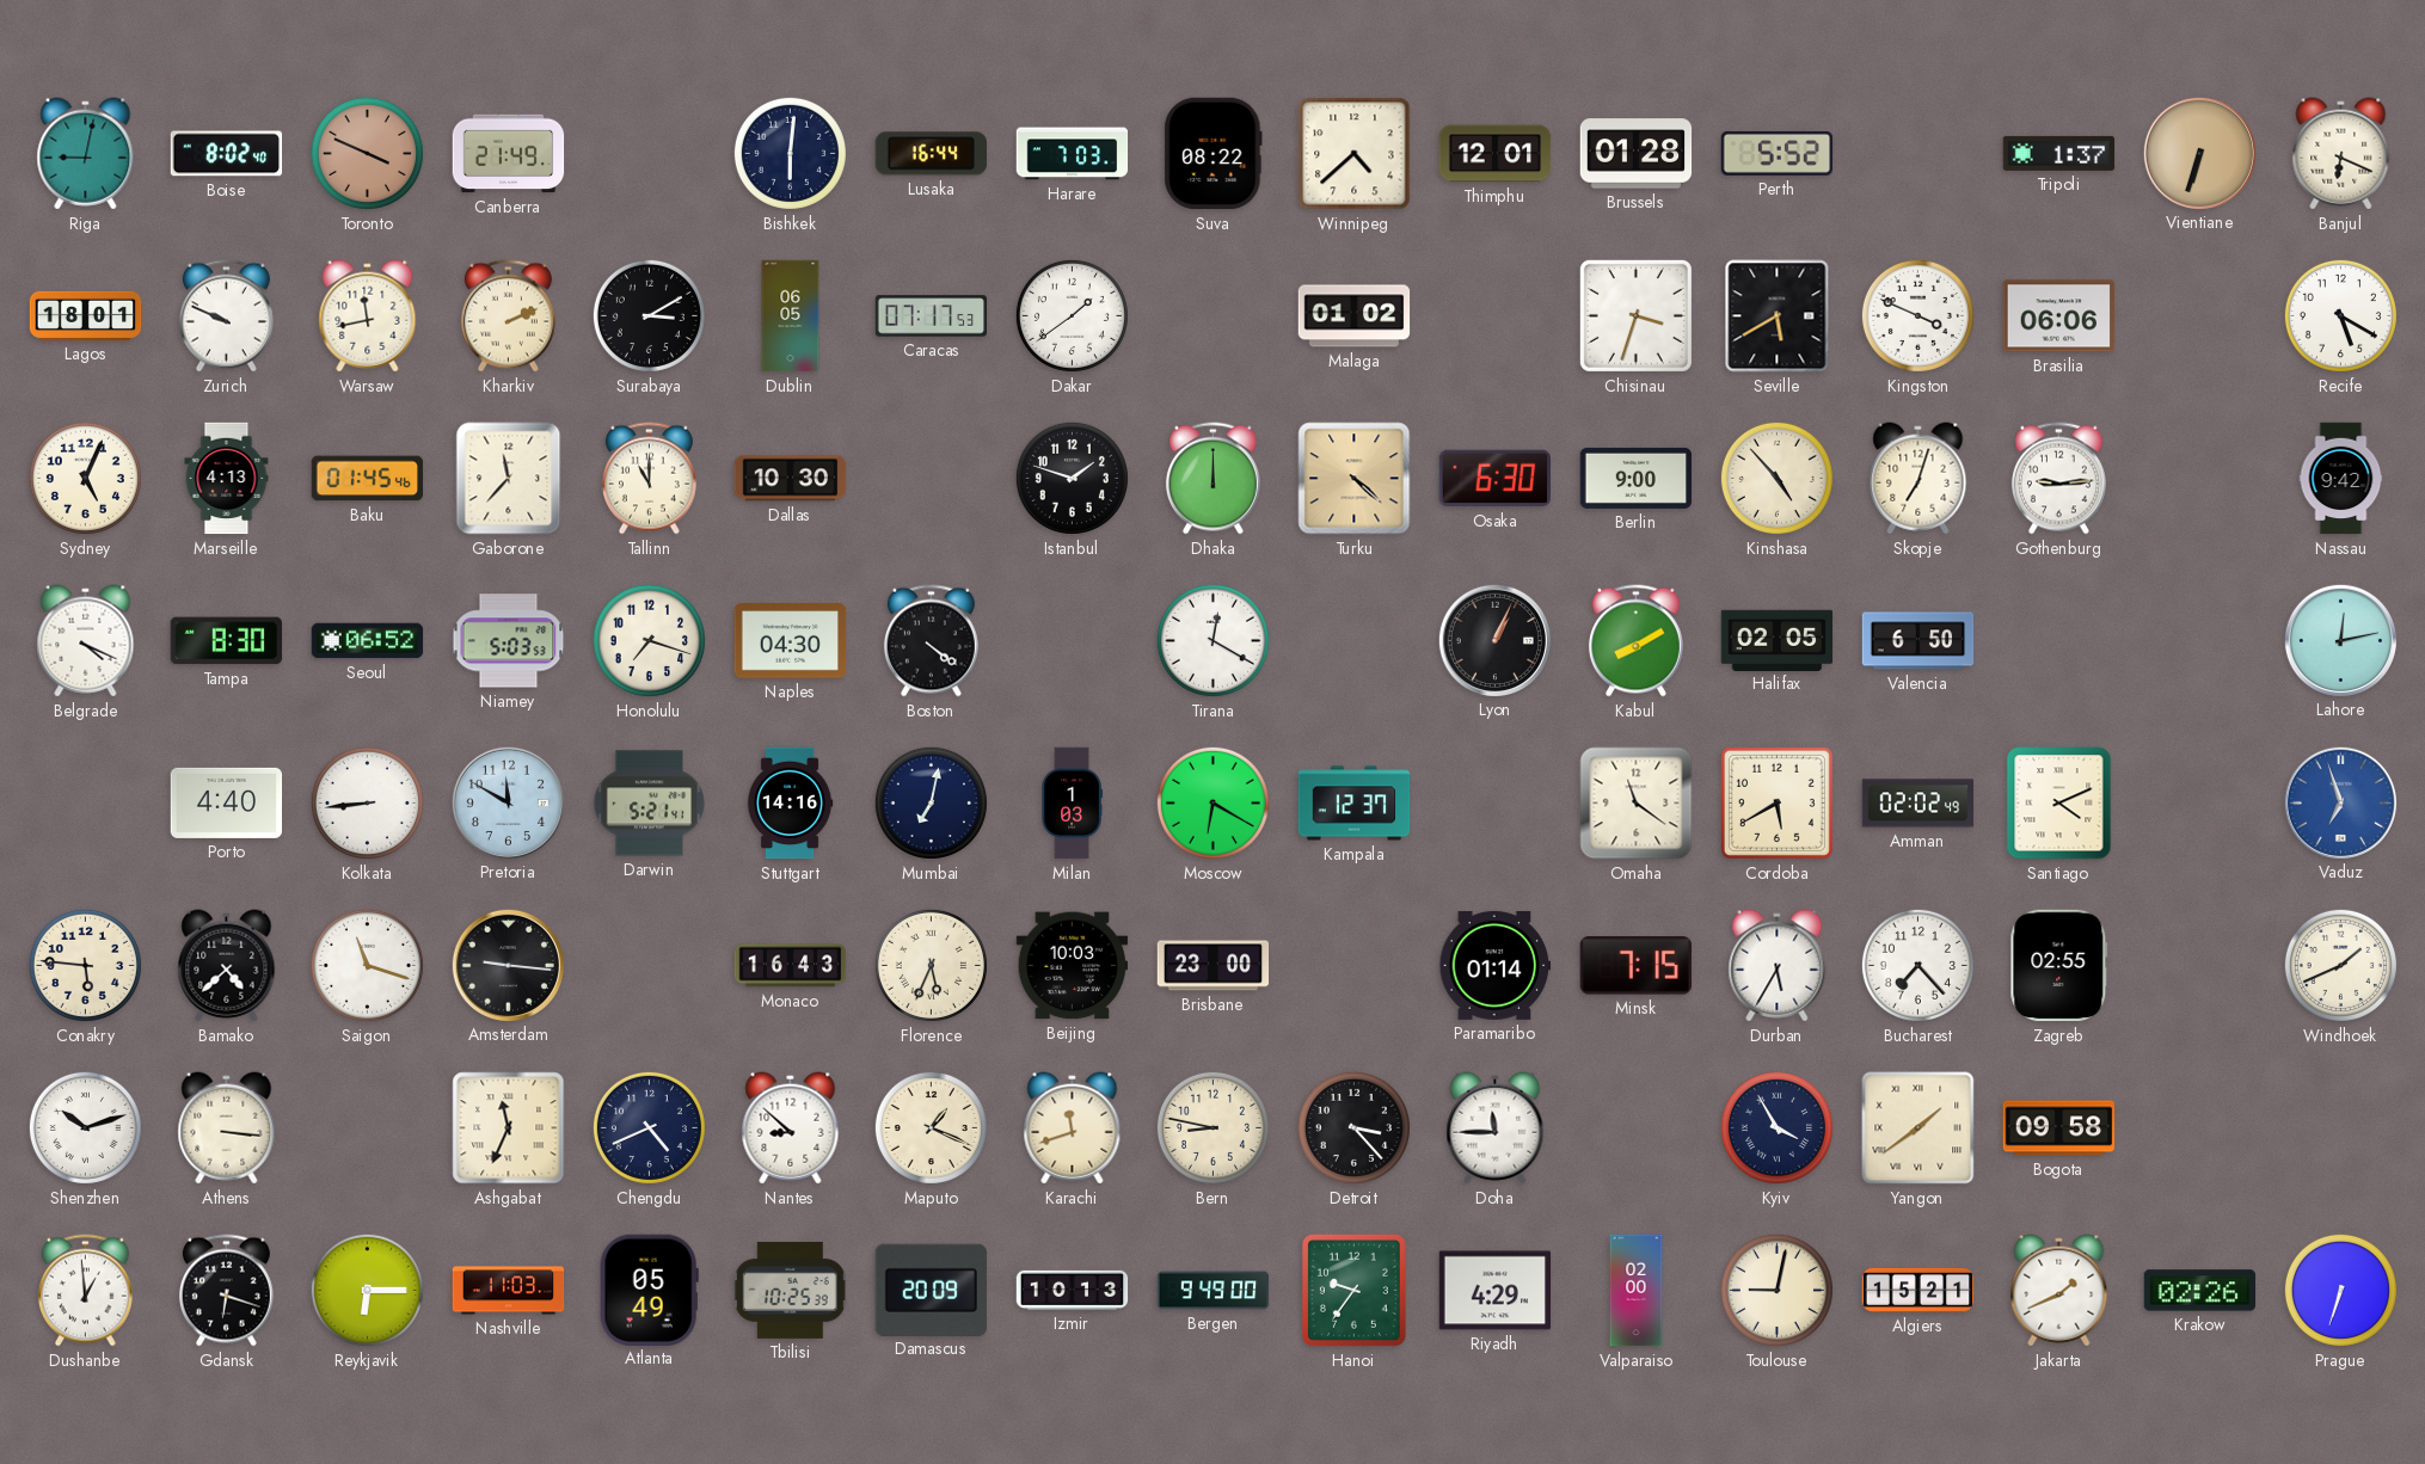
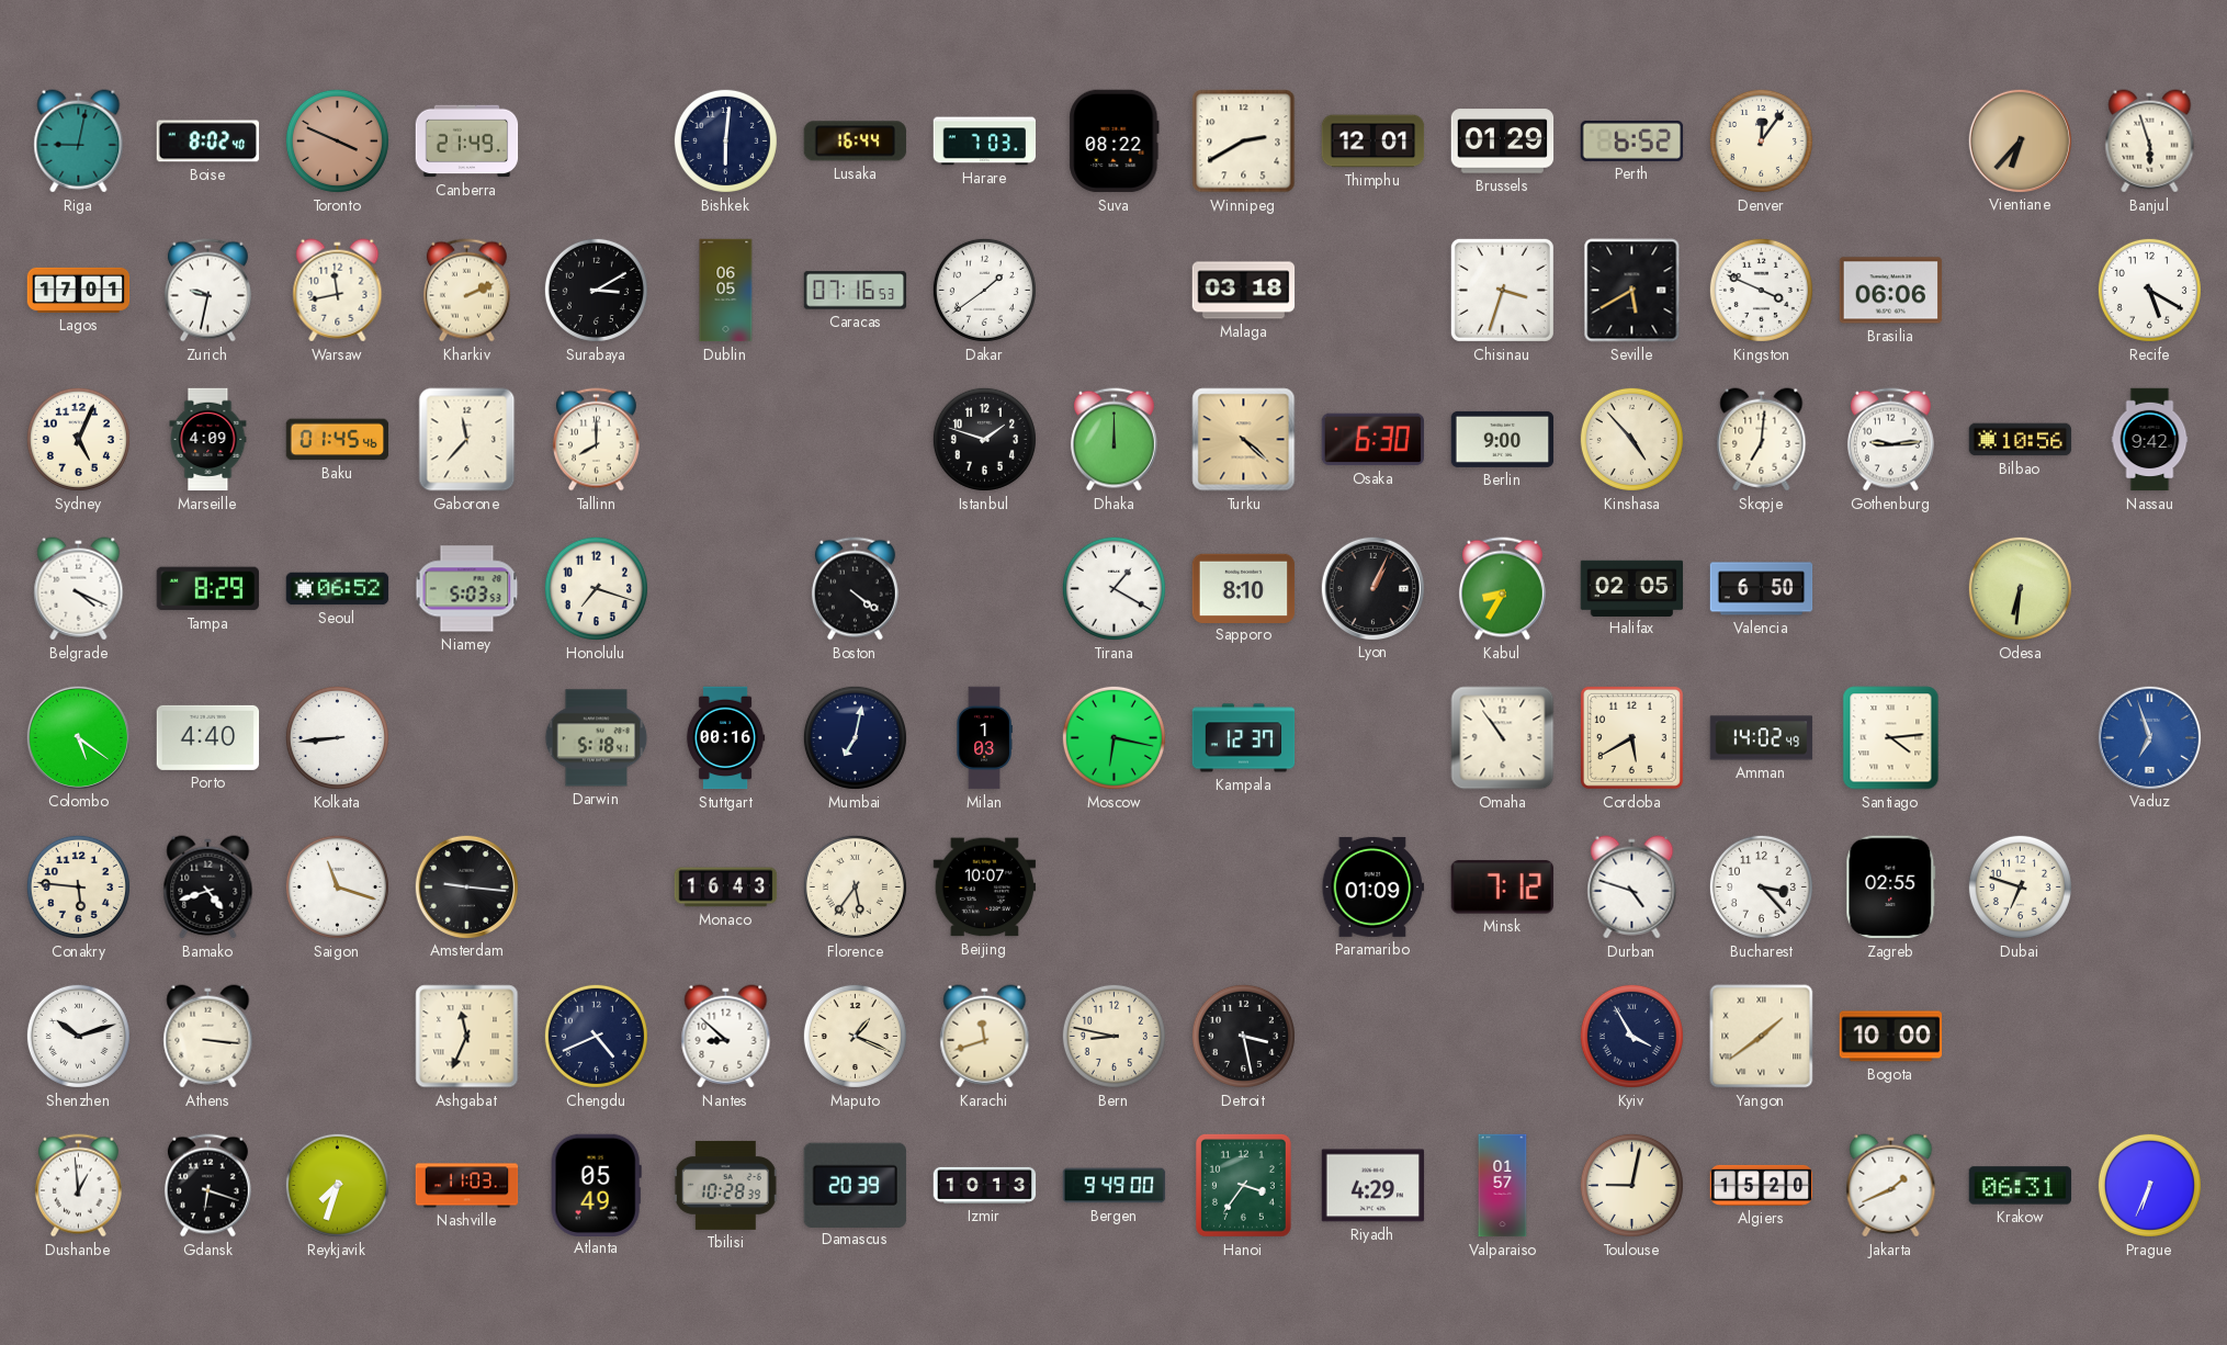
Winnipeg: 4:38 -> 2:40 (1244, 142)
Brussels: 01:28 -> 01:29 (1503, 142)
Perth: 5:52 -> 6:52 (1632, 140)
Denver: none -> 12:06 (1761, 140)
Tripoli: 1:37 -> none (2059, 153)
Vientiane: 6:33 -> 6:37 (2020, 140)
Banjul: 6:19 -> 5:57 (2150, 142)
Lagos: 18:01 -> 17:01 (79, 290)
Zurich: 9:49 -> 9:32 (207, 291)
Caracas: 07:17 -> 07:16 (856, 291)
Malaga: 01:02 -> 03:18 (1244, 291)
Marseille: 4:13 -> 4:09 (208, 440)
Tallinn: 11:00 -> 8:00 (596, 440)
Dallas: 10:30 -> none (791, 479)
Skopje: 7:03 -> 7:01 (1762, 440)
Bilbao: none -> 10:56 (2021, 440)
Tampa: 8:30 -> 8:29 (207, 589)
Naples: 04:30 -> none (791, 641)
Tirana: 12:20 -> 1:20 (1113, 588)
Sapporo: none -> 8:10 (1244, 588)
Kabul: 8:10 -> 8:35 (1502, 589)
Odesa: none -> 6:31 (2020, 588)
Lahore: 12:13 -> none (2340, 640)
Colombo: none -> 5:21 (78, 737)
Pretoria: 11:50 -> none (508, 802)
Darwin: 5:21 -> 5:18 (597, 738)
Stuttgart: 14:16 -> 00:16 (725, 738)
Moscow: 6:20 -> 6:17 (1113, 737)
Omaha: 11:21 -> 10:54 (1503, 738)
Amman: 02:02 -> 14:02 (1762, 738)
Santiago: 4:11 -> 4:14 (1891, 738)
Bamako: 4:38 -> 4:42 (208, 888)
Florence: 5:34 -> 5:36 (855, 886)
Beijing: 10:03 -> 10:07 (985, 888)
Brisbane: 23:00 -> none (1214, 966)
Paramaribo: 01:14 -> 01:09 (1373, 886)
Minsk: 7:15 -> 7:12 (1502, 888)
Durban: 5:35 -> 4:48 (1632, 888)
Bucharest: 7:23 -> 3:23 (1761, 886)
Dubai: none -> 6:48 (2020, 886)
Windhoek: 1:41 -> none (2340, 965)
Detroit: 3:23 -> 3:28 (1243, 1036)
Doha: 11:45 -> none (1496, 1128)
Bogota: 09:58 -> 10:00 (1891, 1037)
Reykjavik: 6:15 -> 7:33 (337, 1185)
Tbilisi: 10:25 -> 10:28 (725, 1185)
Damascus: 20:09 -> 20:39 (855, 1185)
Hanoi: 9:36 -> 3:36 (1243, 1185)
Valparaiso: 02:00 -> 01:57 (1503, 1186)
Algiers: 15:21 -> 15:20 (1762, 1185)
Krakow: 02:26 -> 06:31 (2021, 1186)
Prague: 6:33 -> 6:34 (2149, 1185)
